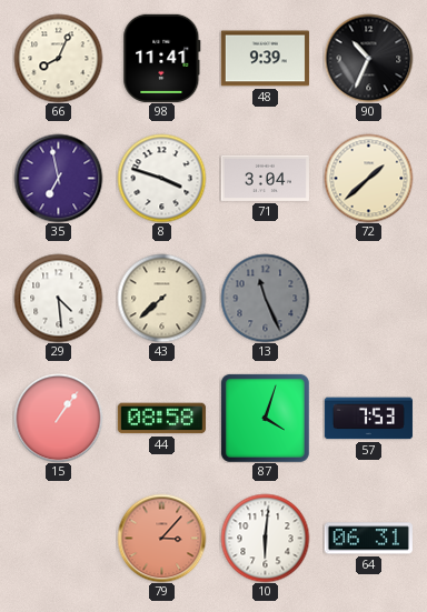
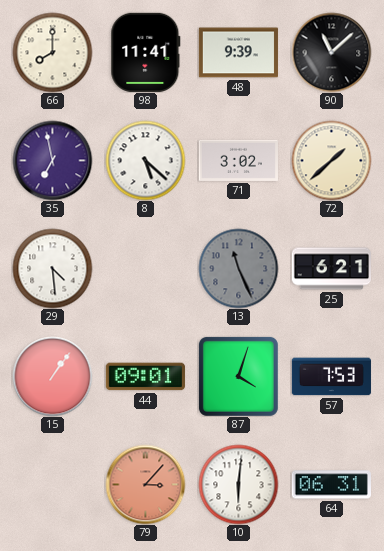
66: 8:04 -> 8:00 (52, 52)
90: 10:34 -> 11:08 (331, 52)
8: 3:48 -> 5:22 (145, 160)
71: 3:04 -> 3:02 (238, 160)
43: 7:38 -> none (161, 298)
25: none -> 6:21 (331, 269)
44: 08:58 -> 09:01 (145, 377)
